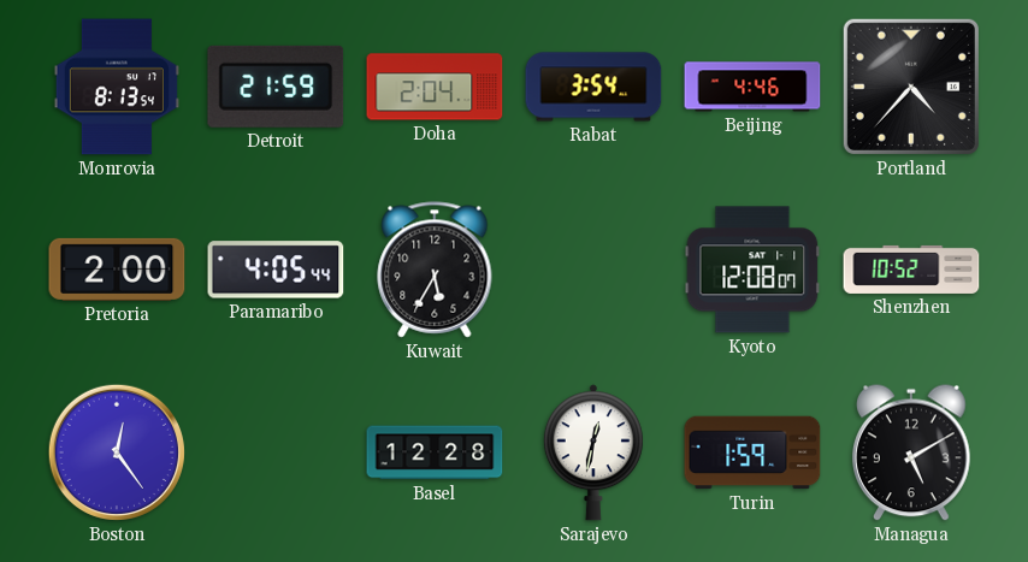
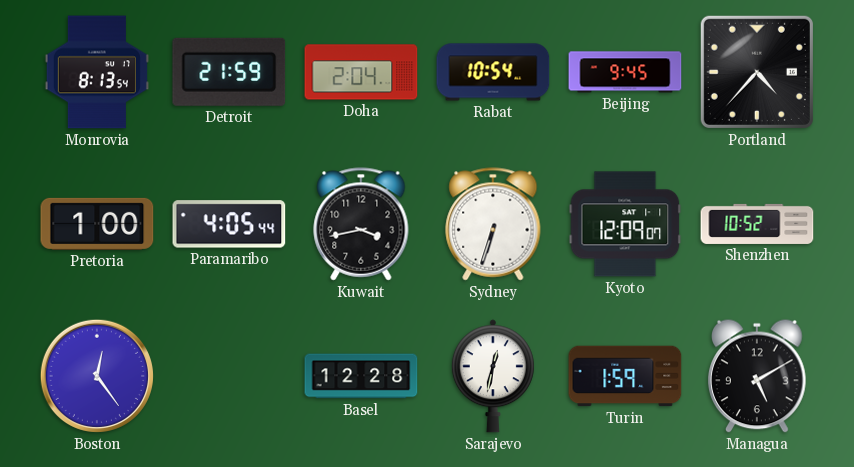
Rabat: 3:54 -> 10:54 (493, 72)
Beijing: 4:46 -> 9:45 (625, 72)
Pretoria: 2:00 -> 1:00 (97, 224)
Kuwait: 5:35 -> 3:43 (361, 224)
Sydney: none -> 6:33 (493, 224)
Kyoto: 12:08 -> 12:09 (625, 224)
